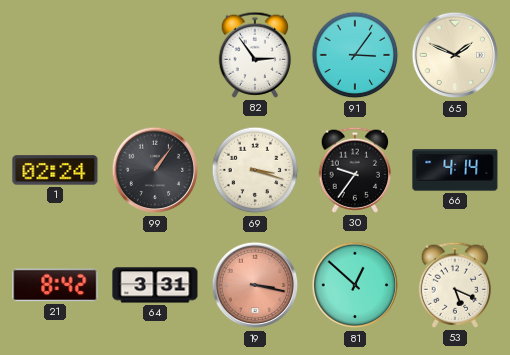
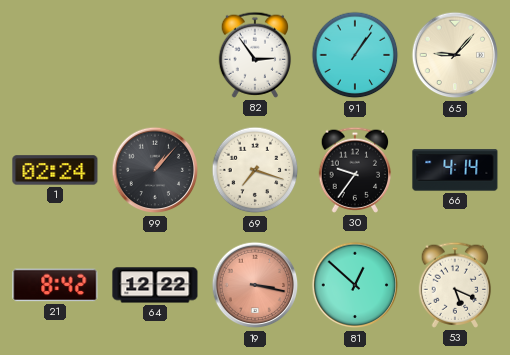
91: 3:06 -> 1:06 (355, 55)
65: 1:49 -> 9:07 (455, 55)
99: 1:06 -> 1:07 (155, 170)
69: 3:18 -> 7:18 (255, 170)
64: 3:31 -> 12:22 (155, 285)
